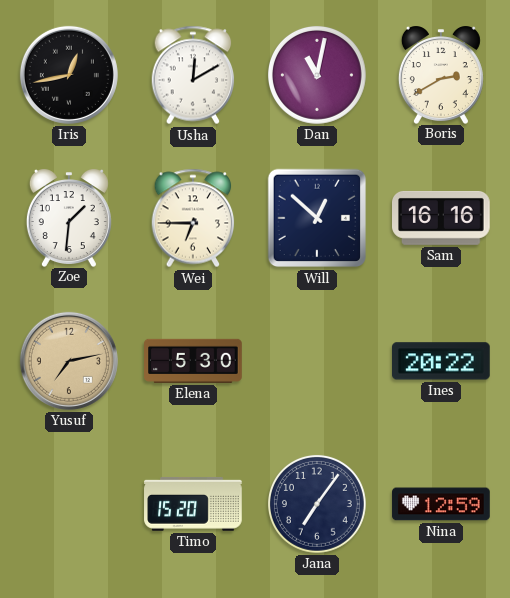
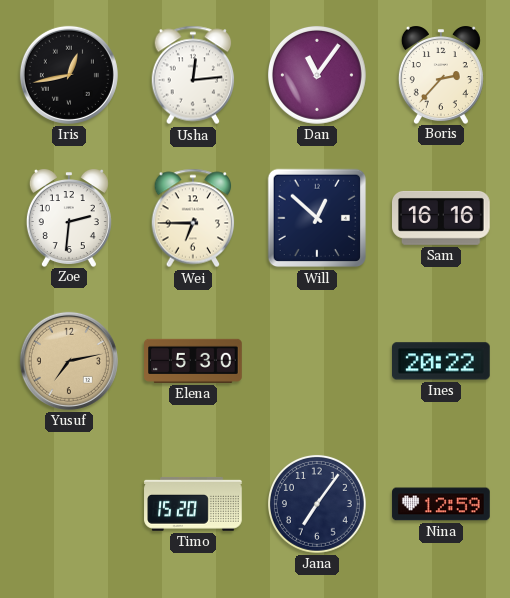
Usha: 12:10 -> 12:14 (193, 75)
Dan: 11:02 -> 11:06 (317, 75)
Boris: 2:40 -> 2:37 (441, 75)
Zoe: 1:31 -> 2:31 (69, 218)
